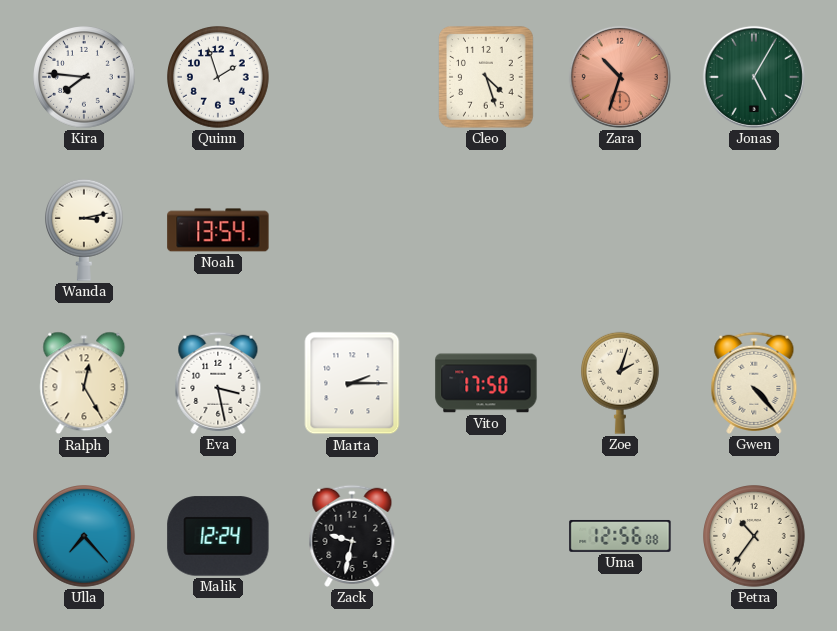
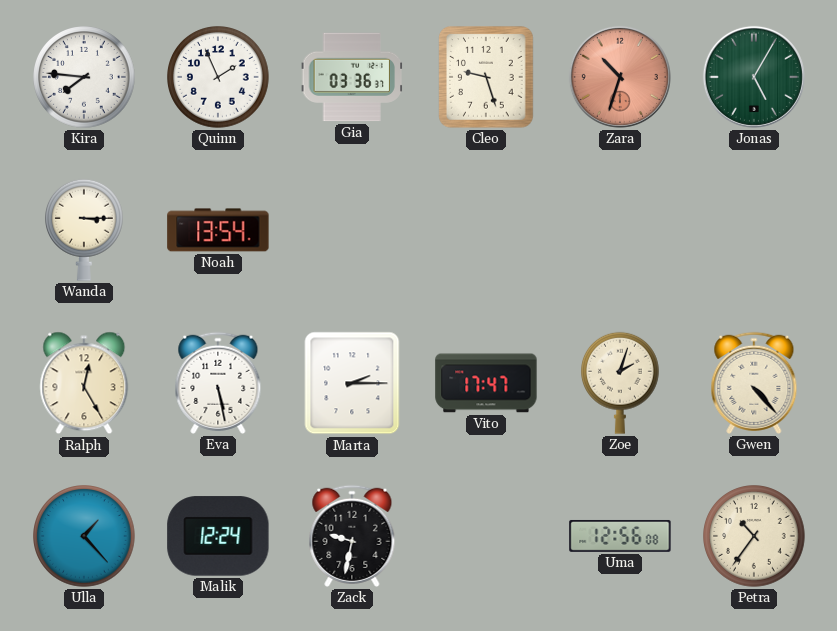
Quinn: 1:57 -> 1:56 (218, 77)
Gia: none -> 03:36 (352, 77)
Cleo: 4:27 -> 9:27 (486, 77)
Wanda: 3:13 -> 3:15 (85, 230)
Eva: 3:28 -> 5:28 (218, 383)
Vito: 17:50 -> 17:47 (486, 383)
Ulla: 7:23 -> 1:23 (84, 536)
